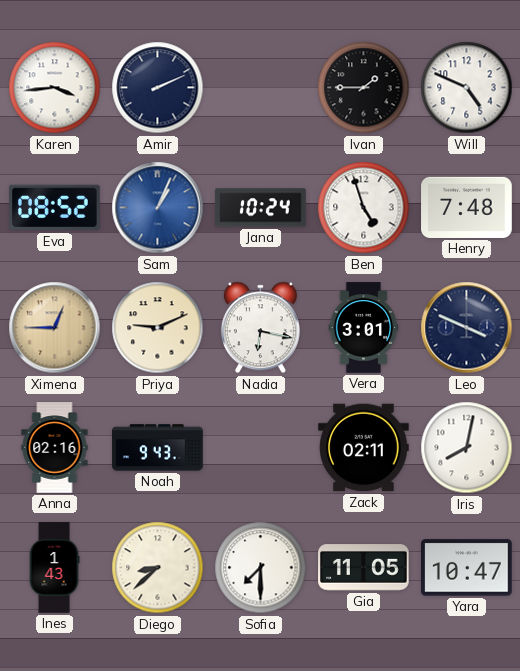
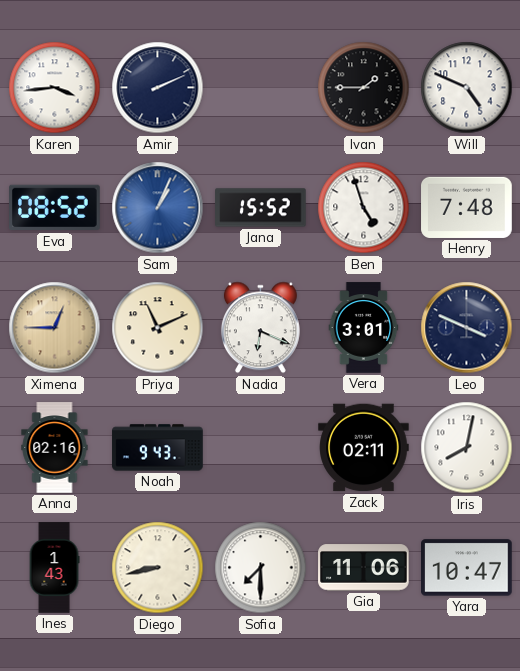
Jana: 10:24 -> 15:52 (261, 208)
Priya: 9:11 -> 11:11 (158, 328)
Nadia: 6:17 -> 6:19 (260, 328)
Diego: 8:38 -> 8:43 (158, 568)
Gia: 11:05 -> 11:06 (364, 568)
